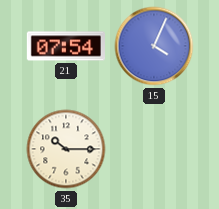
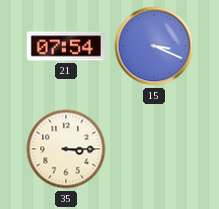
15: 4:04 -> 3:19 (154, 46)
35: 10:15 -> 3:15 (66, 149)
